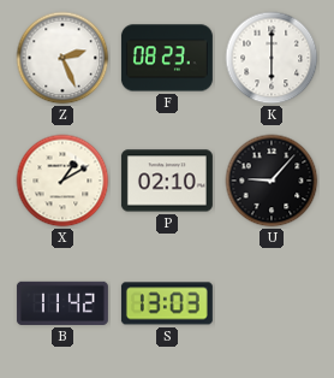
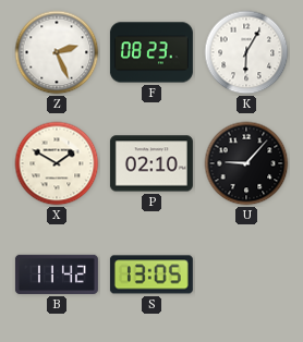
K: 6:00 -> 6:05 (246, 52)
X: 1:10 -> 1:50 (57, 163)
S: 13:03 -> 13:05 (152, 274)
